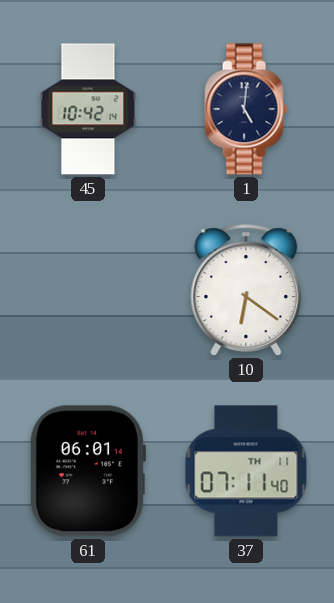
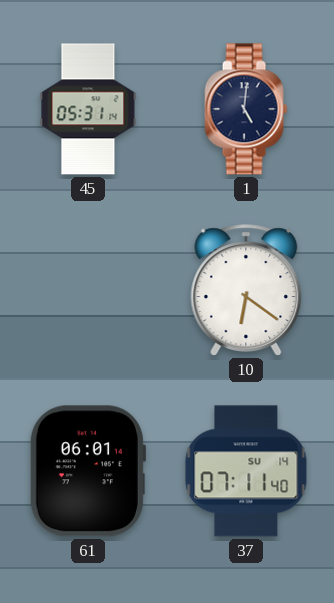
45: 10:42 -> 05:31 (88, 109)
37 date: TH 11 -> SU 14 (246, 471)
